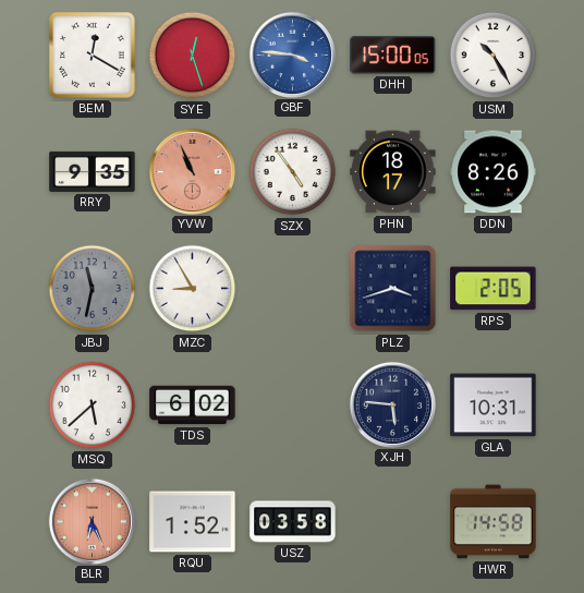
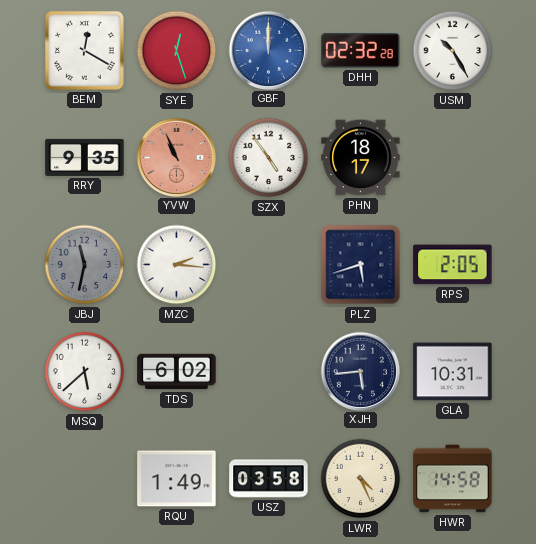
GBF: 3:46 -> 12:00 (268, 50)
DHH: 15:00 -> 02:32 (361, 51)
DDN: 8:26 -> none (494, 172)
MZC: 8:55 -> 2:16 (177, 265)
PLZ: 3:42 -> 5:42 (361, 265)
XJH: 5:46 -> 5:44 (360, 371)
BLR: 6:26 -> none (92, 521)
RQU: 1:52 -> 1:49 (177, 479)
LWR: none -> 4:26 (361, 479)
